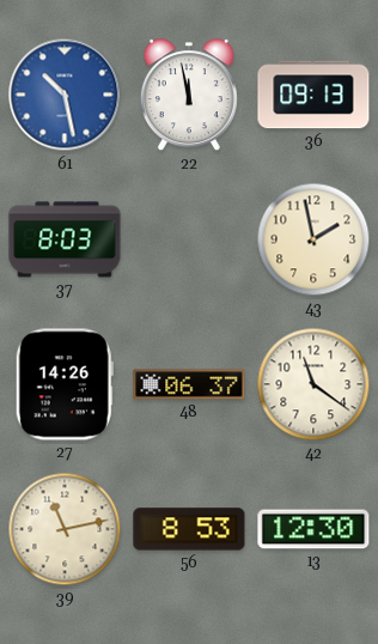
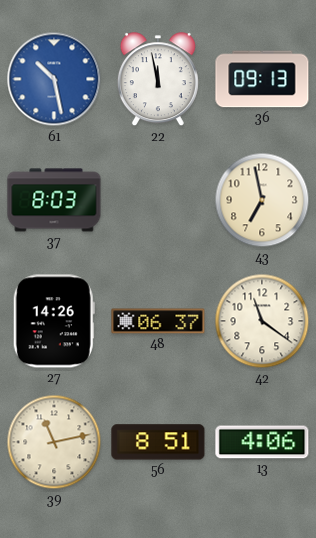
43: 1:58 -> 6:58 (262, 200)
56: 8:53 -> 8:51 (158, 442)
13: 12:30 -> 4:06 (262, 442)
